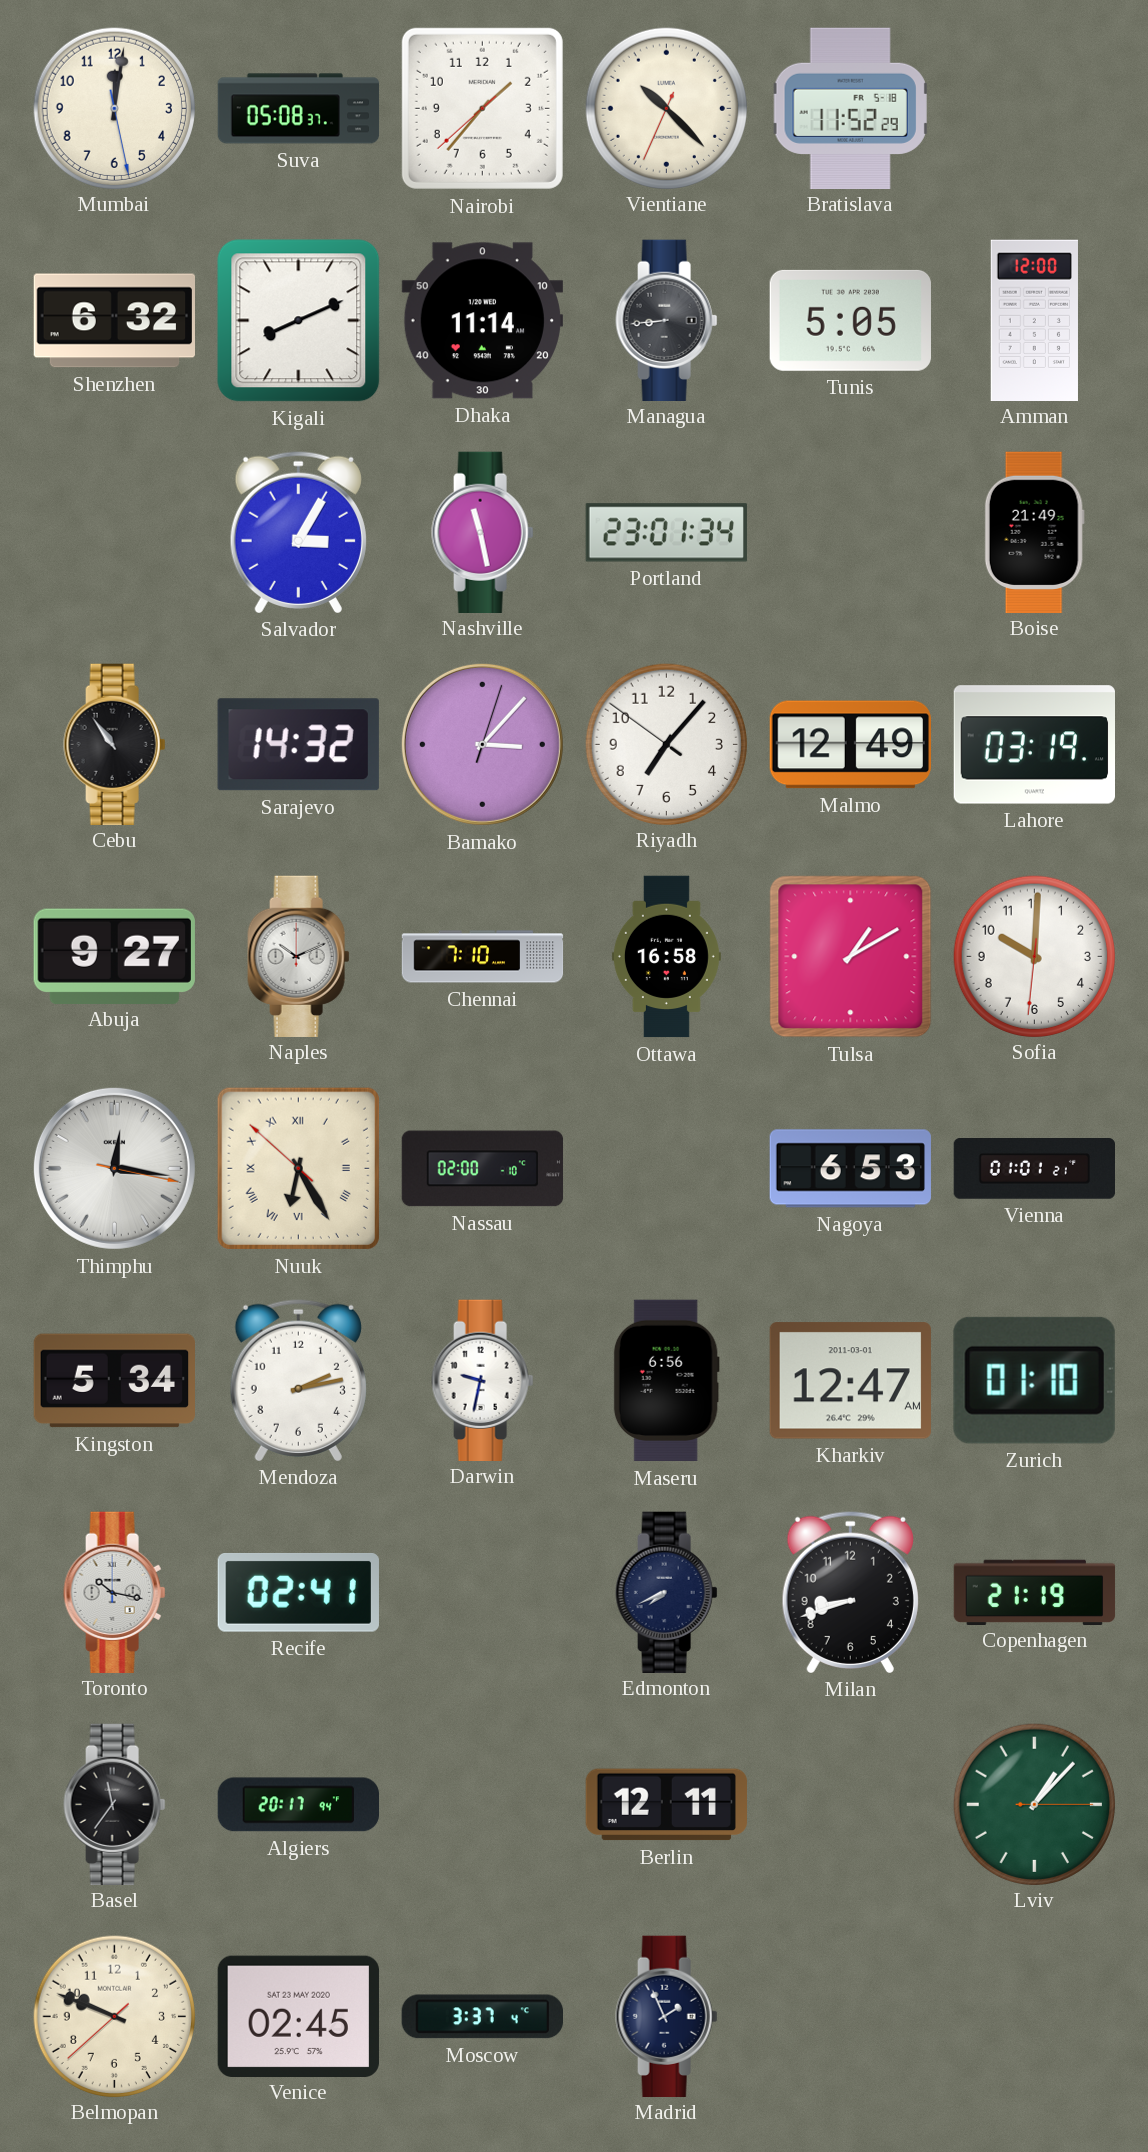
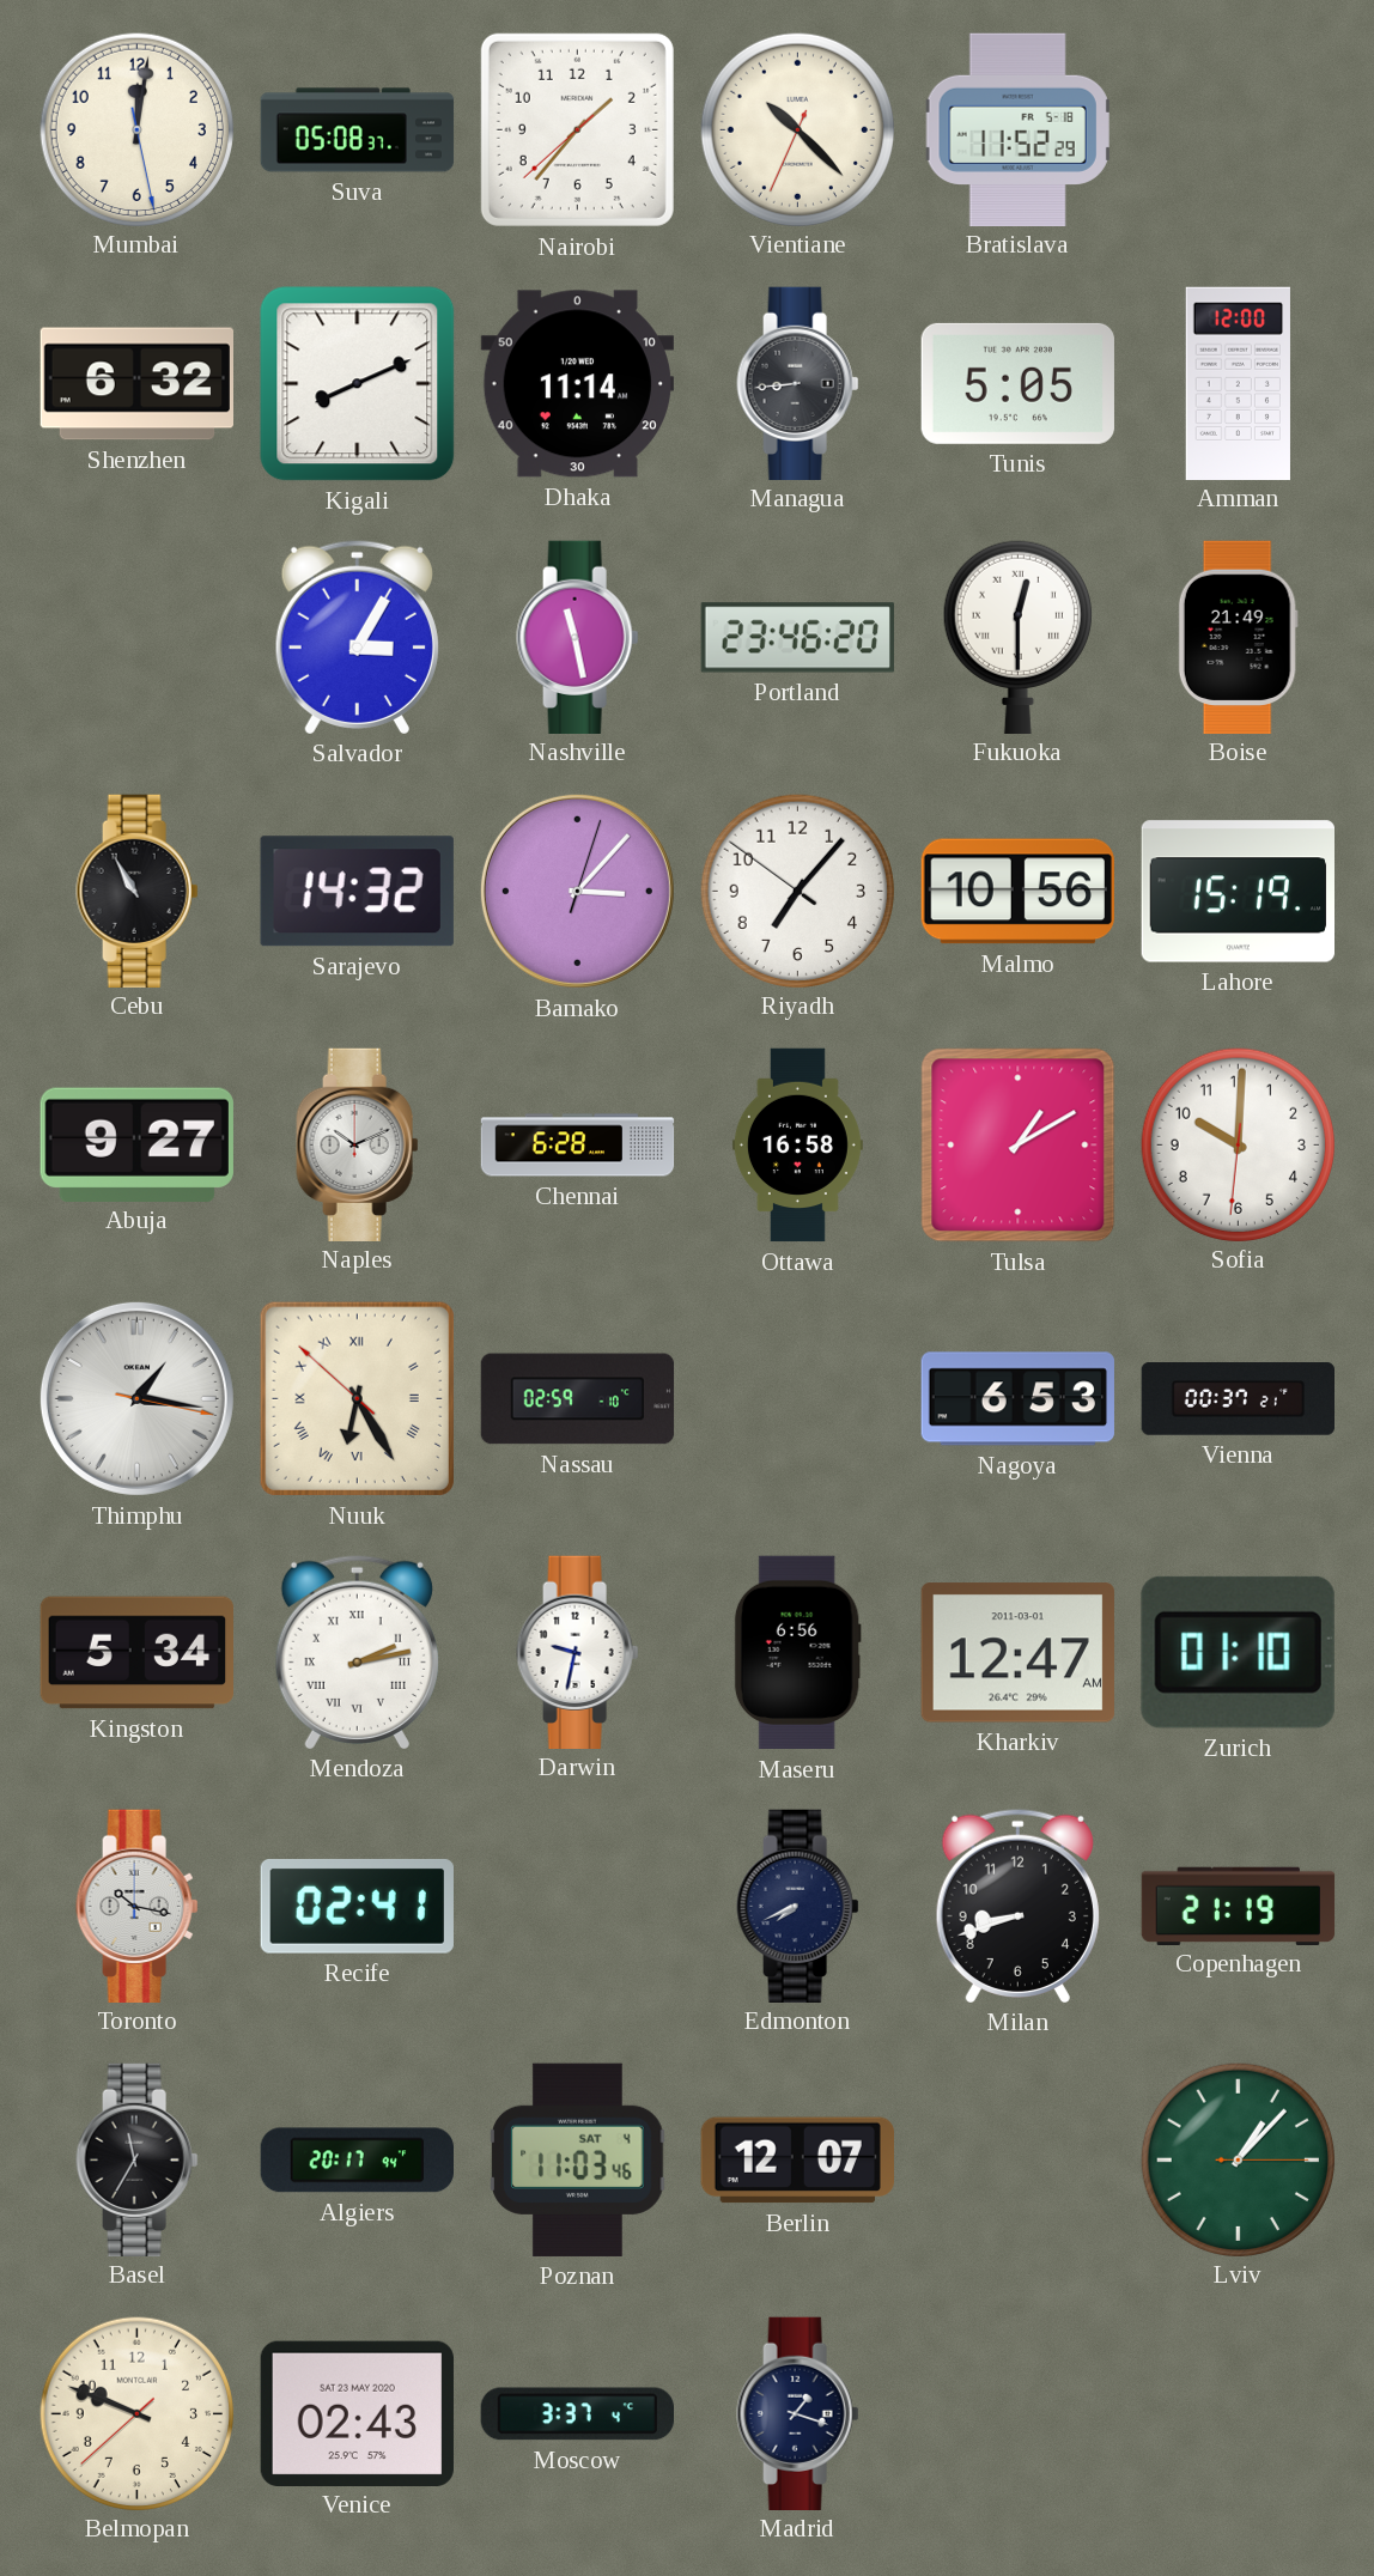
Portland: 23:01 -> 23:46 (797, 638)
Fukuoka: none -> 12:30 (1017, 637)
Cebu: 10:54 -> 10:55 (138, 891)
Malmo: 12:49 -> 10:56 (1017, 892)
Lahore: 03:19 -> 15:19 (1238, 892)
Chennai: 7:10 -> 6:28 (578, 1146)
Thimphu: 12:16 -> 1:16 (136, 1398)
Nassau: 02:00 -> 02:59 (578, 1399)
Vienna: 01:01 -> 00:37 (1239, 1399)
Mendoza numerals: Arabic -> Roman (357, 1652)
Basel: 11:36 -> 11:35 (138, 2159)
Poznan: none -> 11:03 (578, 2159)
Berlin: 12:11 -> 12:07 (797, 2161)
Venice: 02:45 -> 02:43 (357, 2413)
Madrid: 1:56 -> 1:18 (798, 2413)
